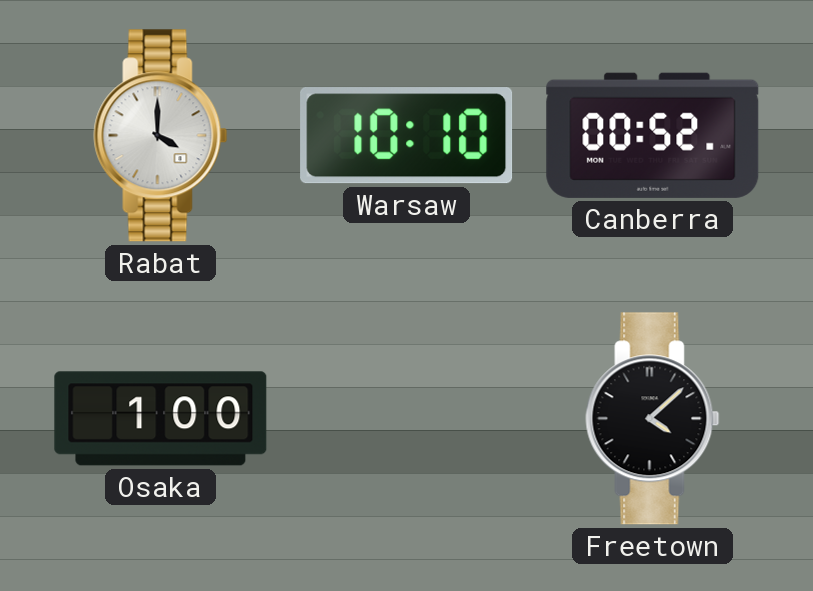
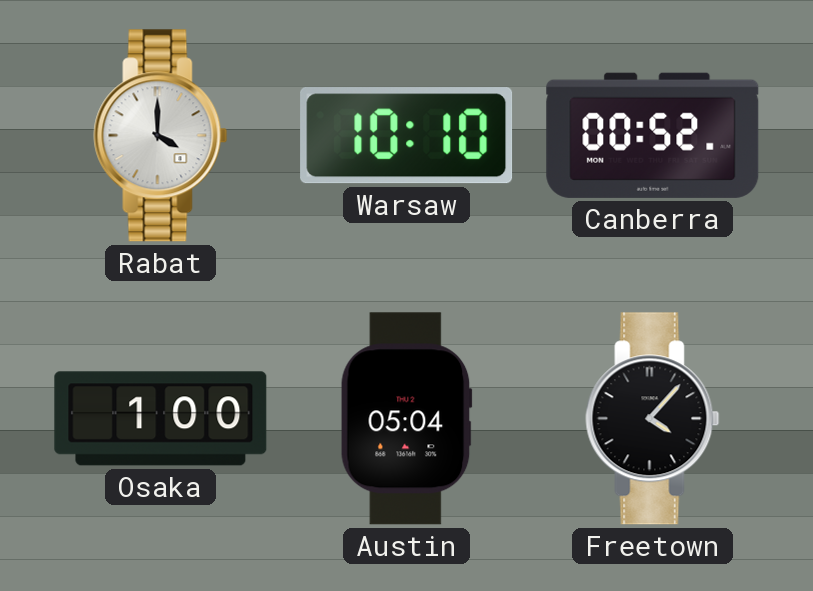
Austin: none -> 05:04 (406, 419)
Freetown: 4:08 -> 4:07 (653, 419)
